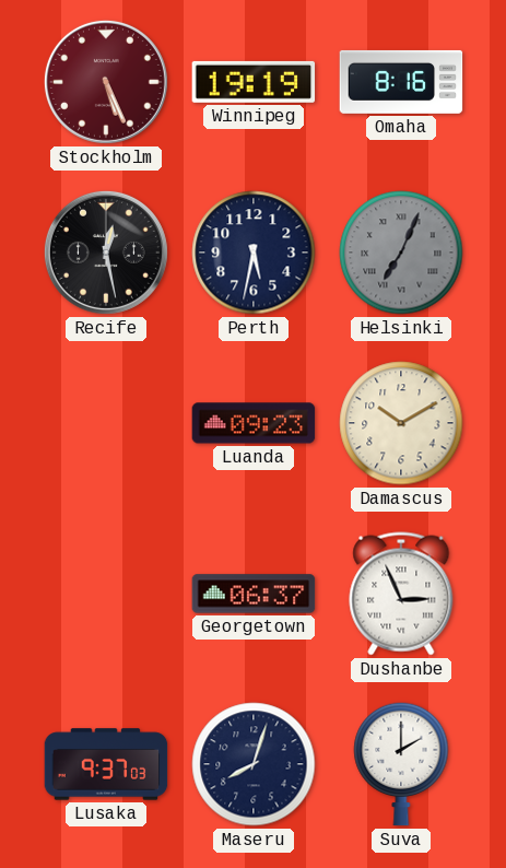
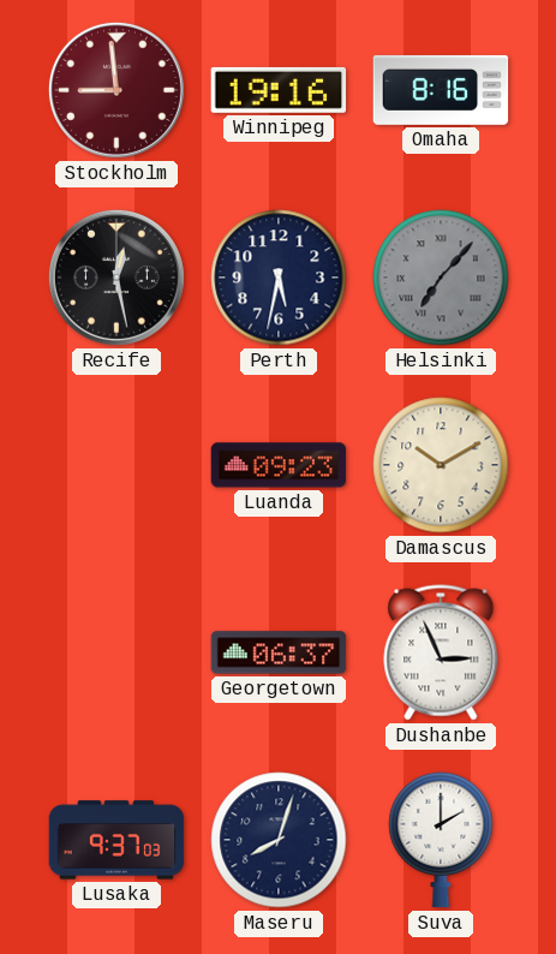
Stockholm: 5:26 -> 8:59 (116, 90)
Winnipeg: 19:19 -> 19:16 (279, 90)
Helsinki: 7:04 -> 7:07 (441, 278)
